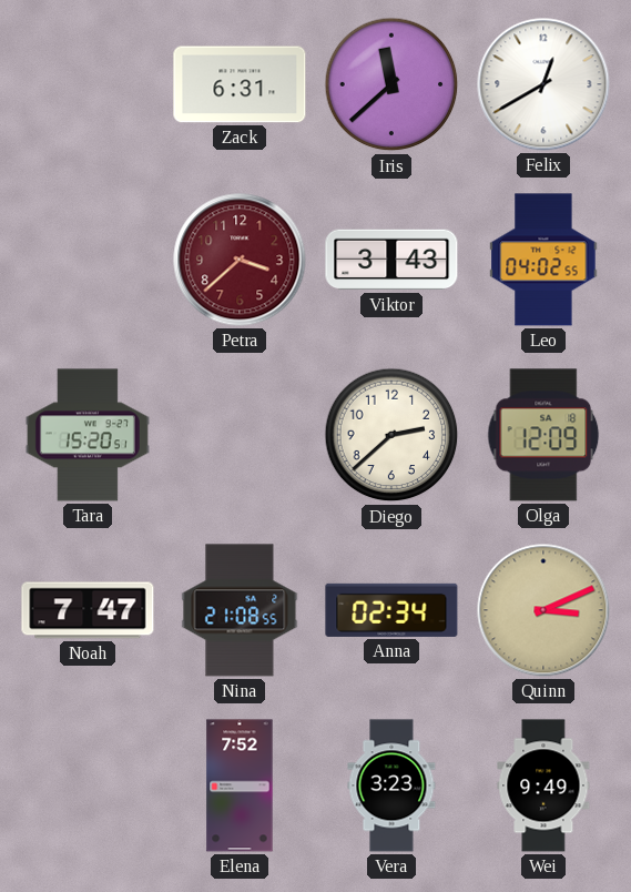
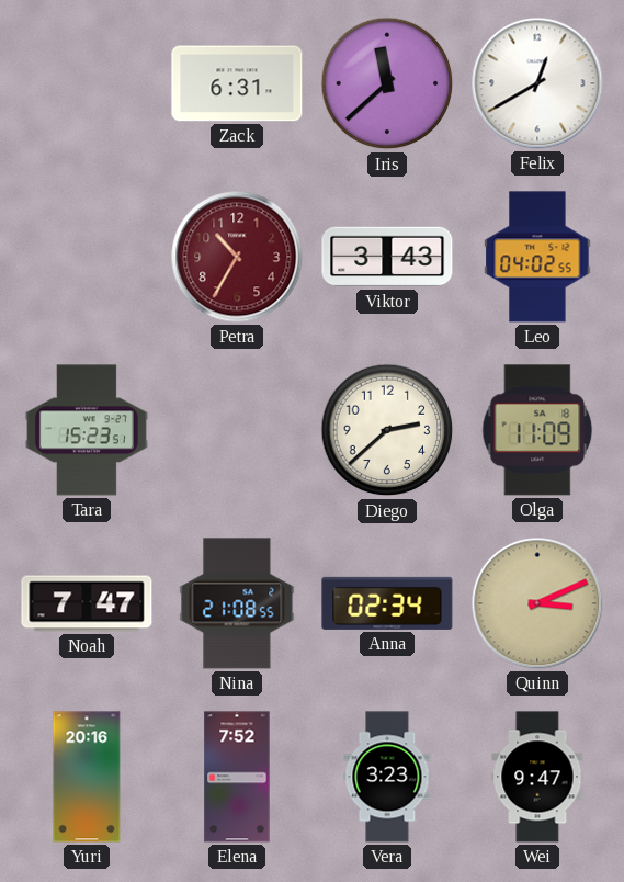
Petra: 3:38 -> 10:35 (237, 257)
Tara: 15:20 -> 15:23 (87, 430)
Olga: 12:09 -> 11:09 (537, 430)
Yuri: none -> 20:16 (87, 777)
Wei: 9:49 -> 9:47 (537, 777)
